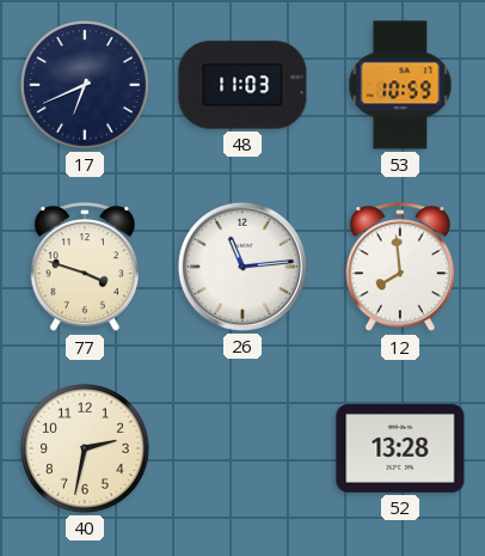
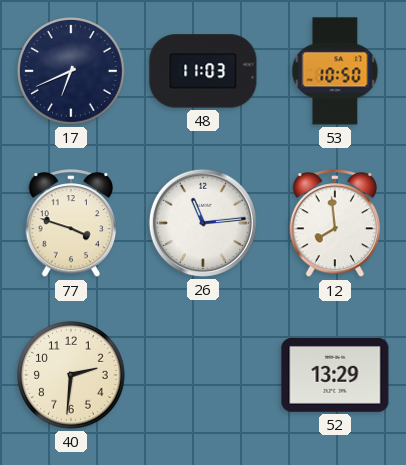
53: 10:59 -> 10:50 (335, 71)
40: 2:32 -> 2:31 (72, 376)
52: 13:28 -> 13:29 (335, 375)
